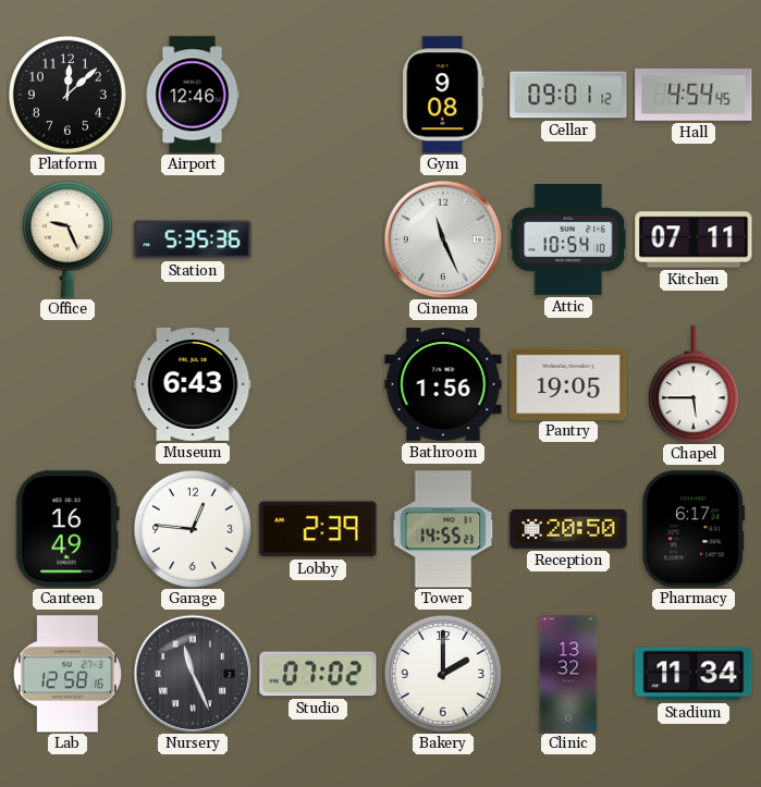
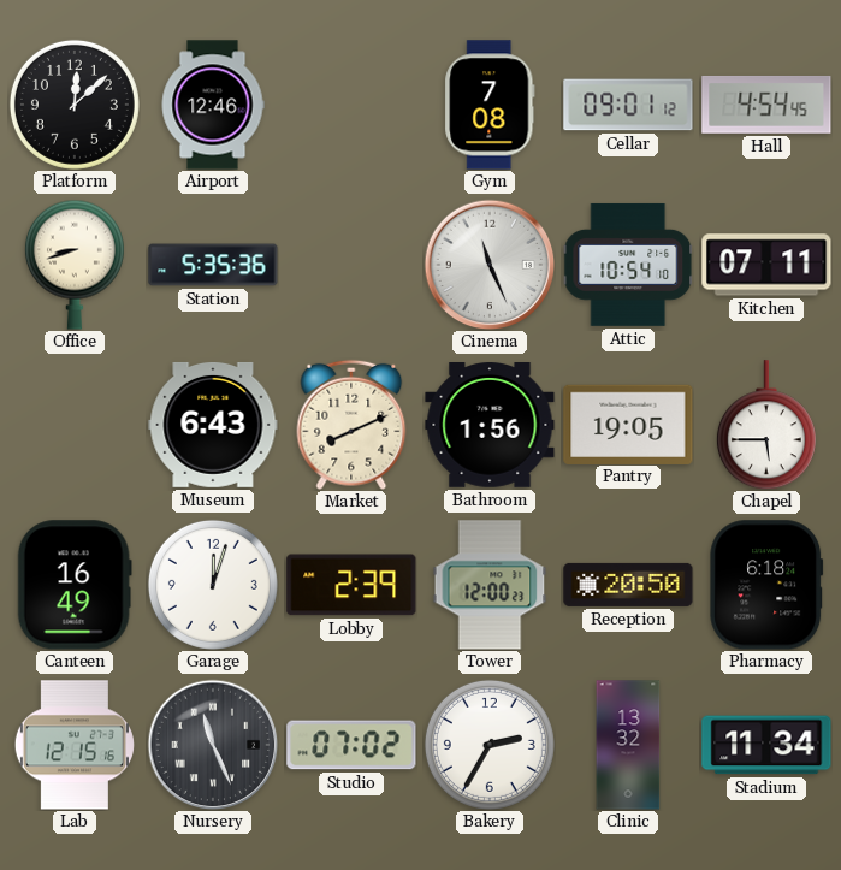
Gym: 9:08 -> 7:08 (490, 105)
Office: 9:26 -> 8:42 (75, 265)
Market: none -> 8:11 (351, 425)
Garage: 12:46 -> 12:03 (213, 585)
Tower: 14:55 -> 12:00 (490, 585)
Pharmacy: 6:17 -> 6:18 (766, 585)
Lab: 12:58 -> 12:15 (75, 745)
Bakery: 2:00 -> 2:35 (490, 745)
